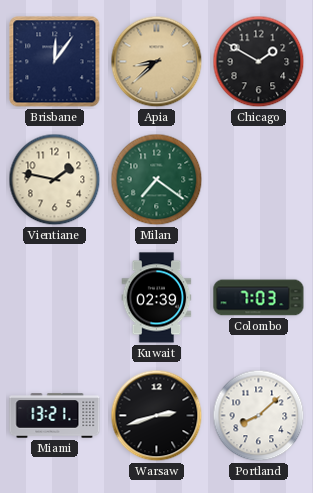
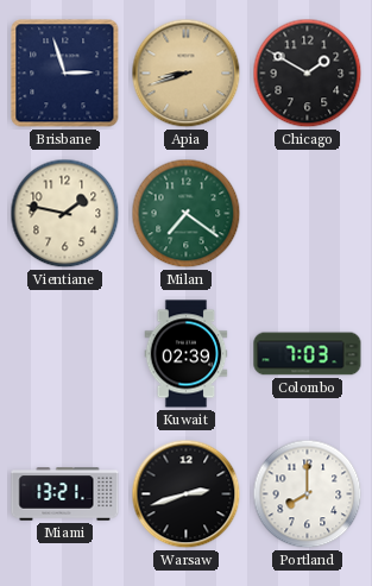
Brisbane: 12:06 -> 2:57 (65, 74)
Apia: 8:38 -> 8:42 (187, 74)
Portland: 8:08 -> 8:00 (308, 494)
